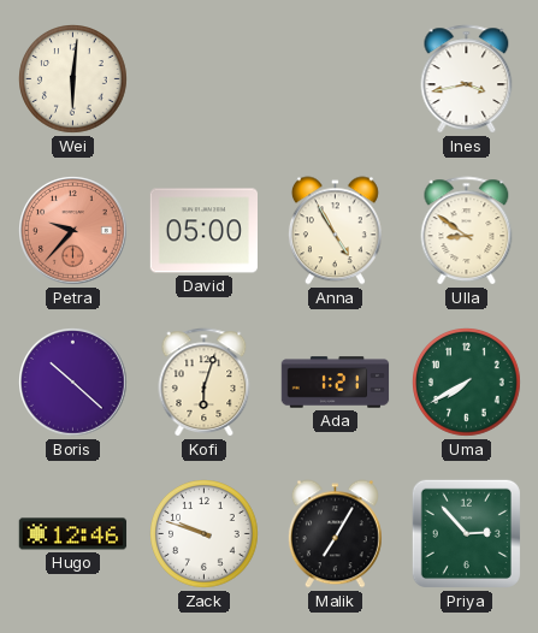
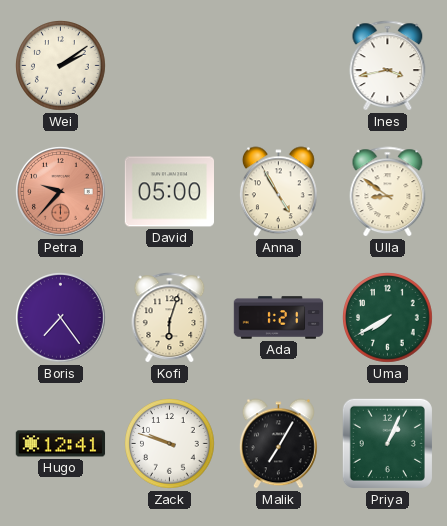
Wei: 6:01 -> 2:09 (61, 66)
Boris: 10:22 -> 7:24 (61, 318)
Hugo: 12:46 -> 12:41 (61, 444)
Priya: 2:53 -> 1:04 (387, 443)
